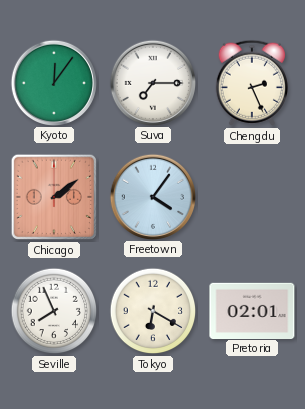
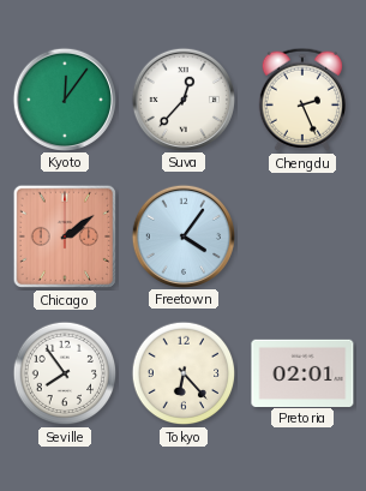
Suva: 7:15 -> 12:37 (182, 98)
Seville: 7:56 -> 7:54 (65, 373)
Tokyo: 6:20 -> 6:23 (184, 373)
